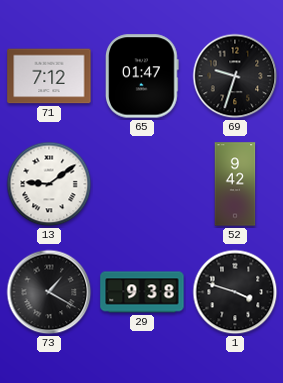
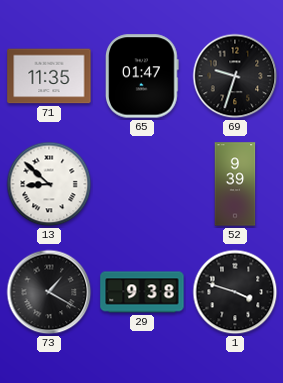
71: 7:12 -> 11:35 (49, 76)
13: 9:09 -> 8:52 (49, 184)
52: 9:42 -> 9:39 (235, 184)
